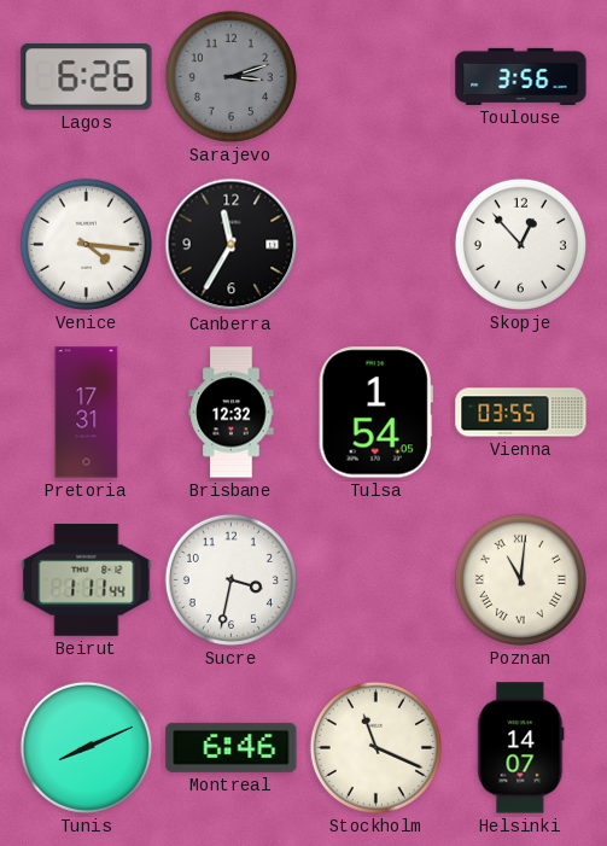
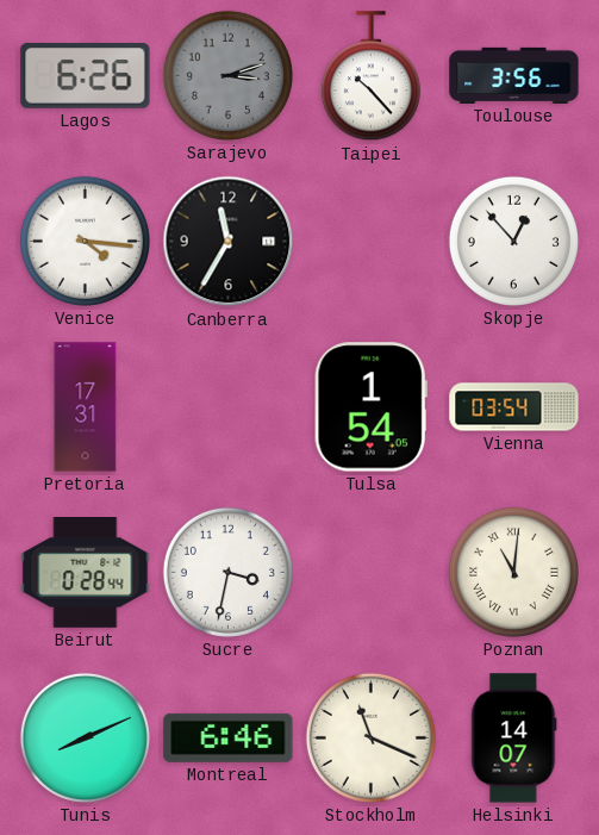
Taipei: none -> 10:23 (370, 76)
Brisbane: 12:32 -> none (232, 413)
Vienna: 03:55 -> 03:54 (514, 407)
Beirut: 1:11 -> 0:28 (86, 573)
